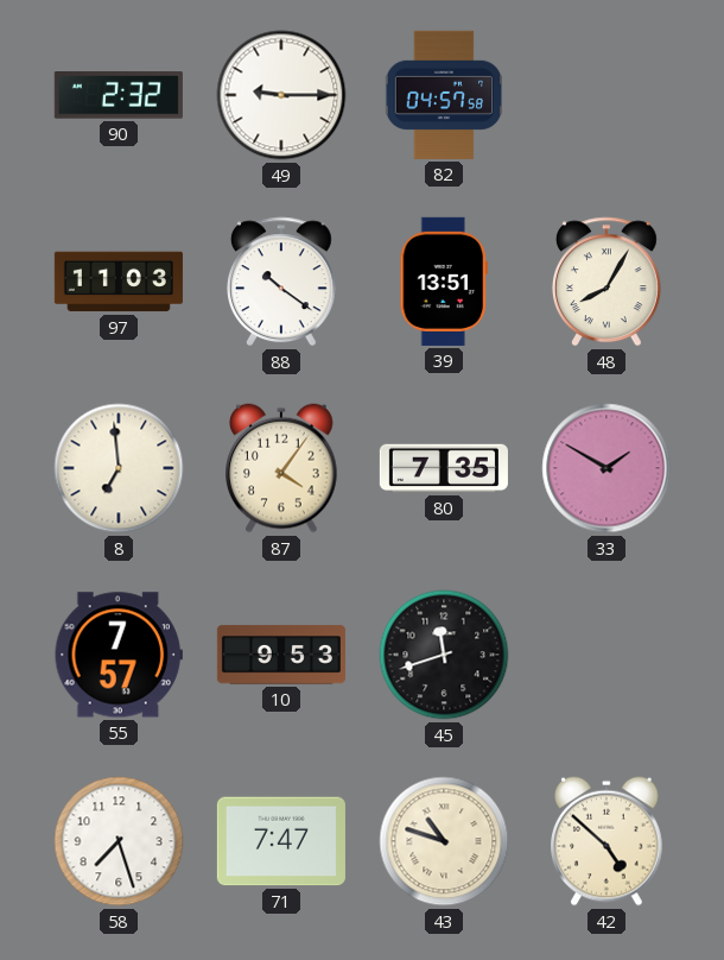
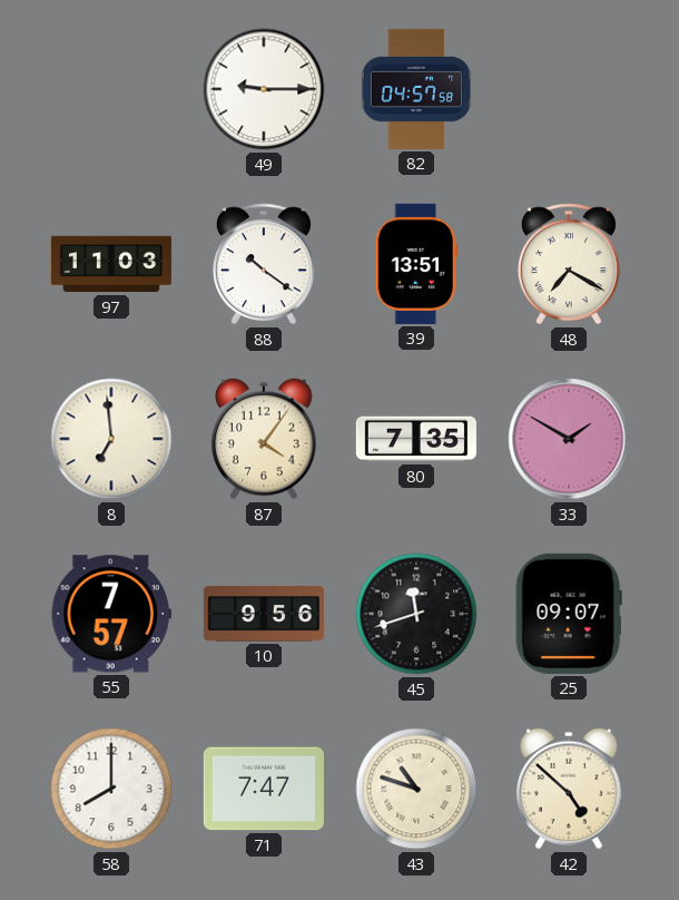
90: 2:32 -> none (119, 96)
48: 8:05 -> 7:20 (569, 264)
10: 9:53 -> 9:56 (264, 614)
25: none -> 09:07 (569, 614)
58: 7:27 -> 8:00 (111, 789)
